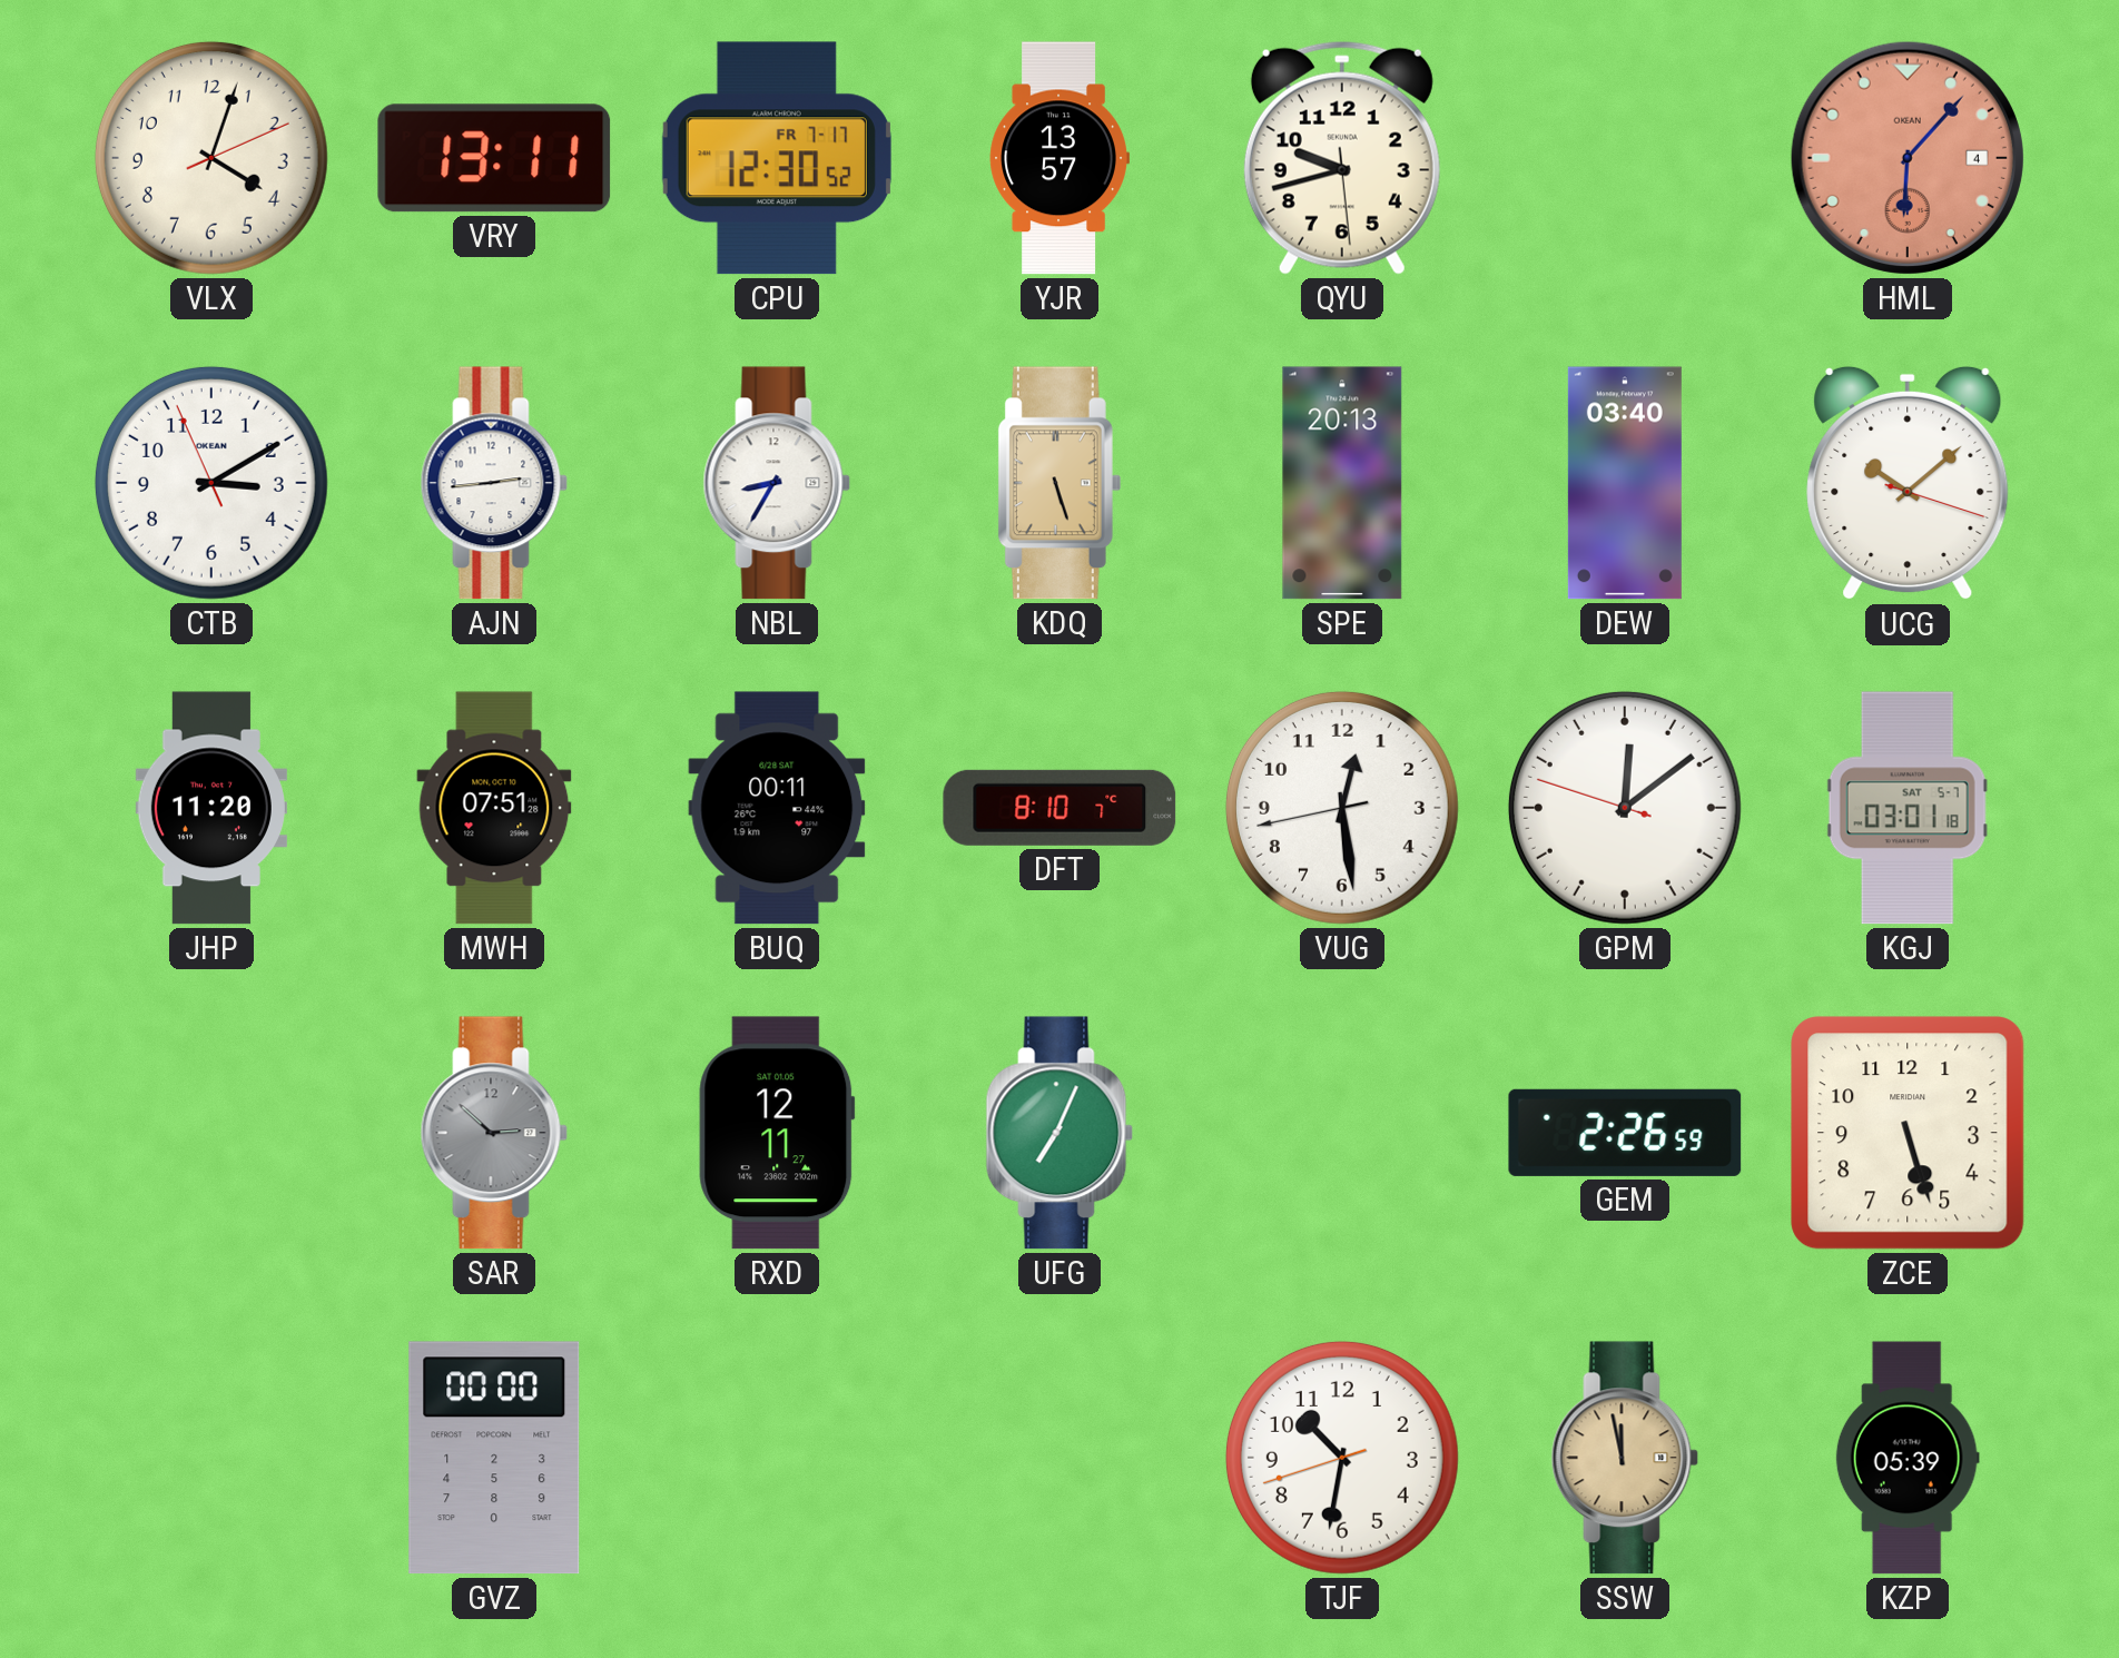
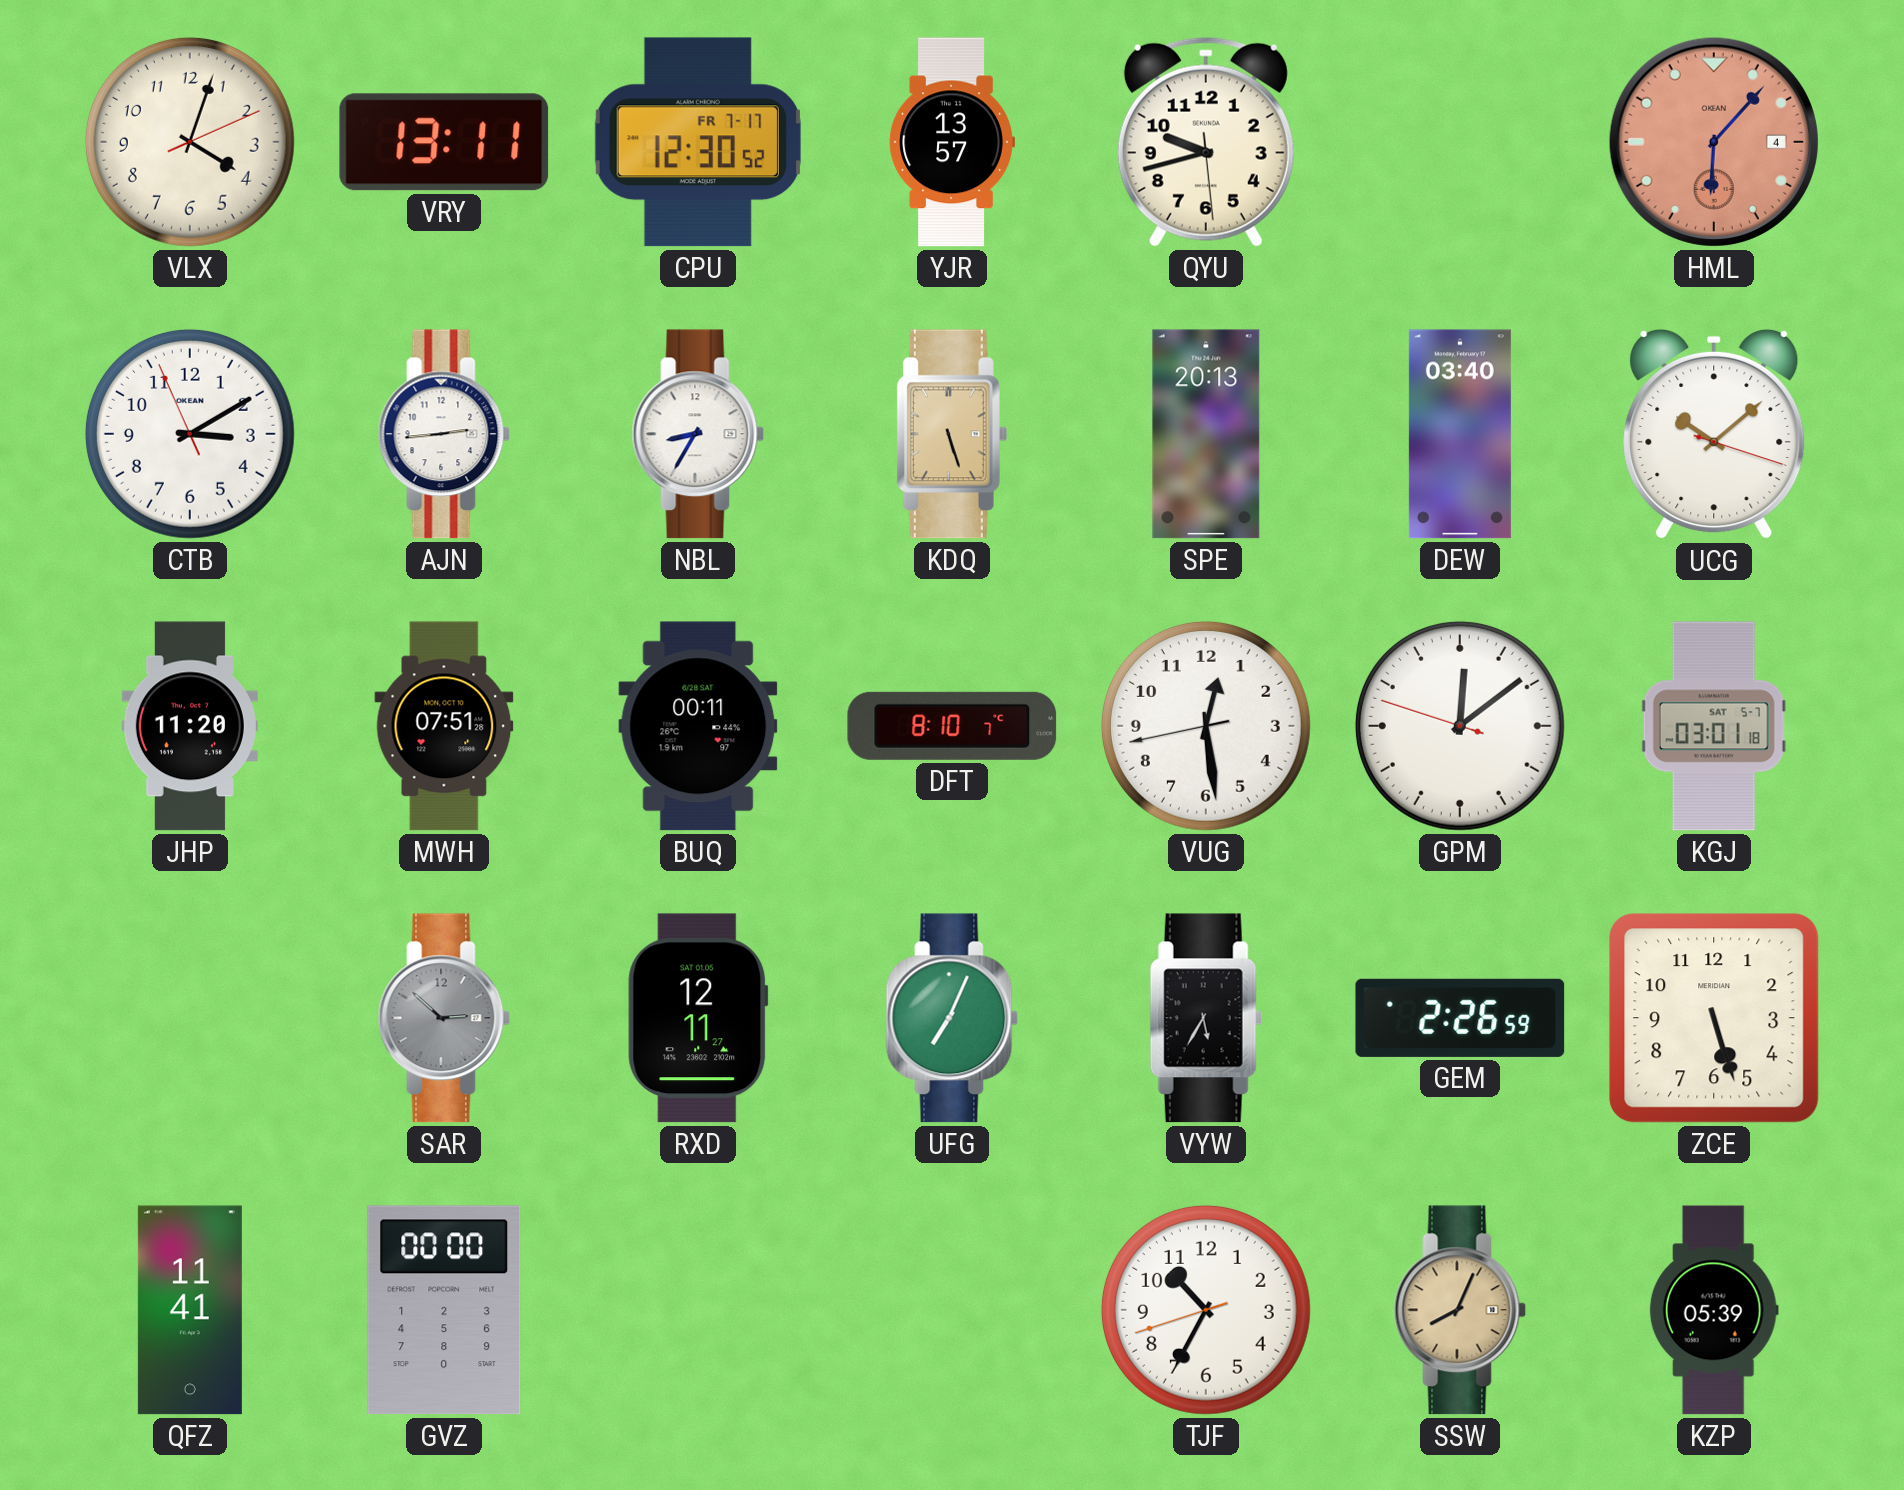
VYW: none -> 5:35 (1206, 1018)
QFZ: none -> 11:41 (190, 1310)
TJF: 10:31 -> 10:34 (1206, 1310)
SSW: 11:58 -> 8:04 (1460, 1310)
